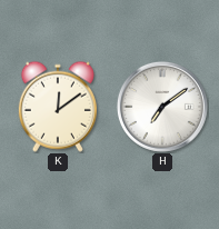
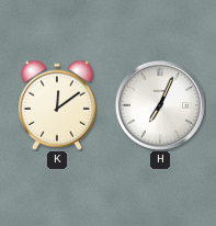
H: 7:09 -> 7:04 (160, 105)
